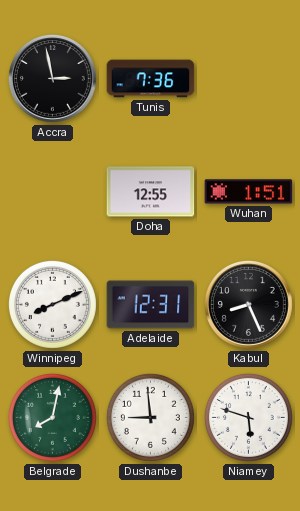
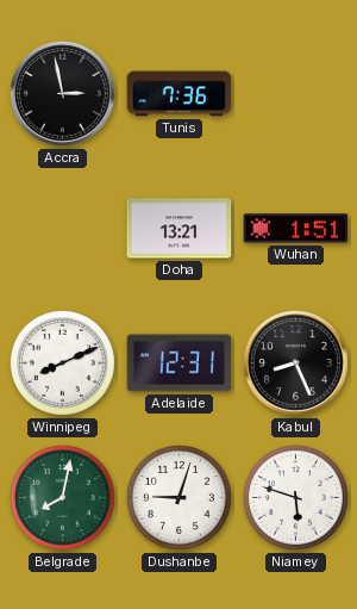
Doha: 12:55 -> 13:21 (180, 229)
Dushanbe: 8:59 -> 9:03 (178, 497)
